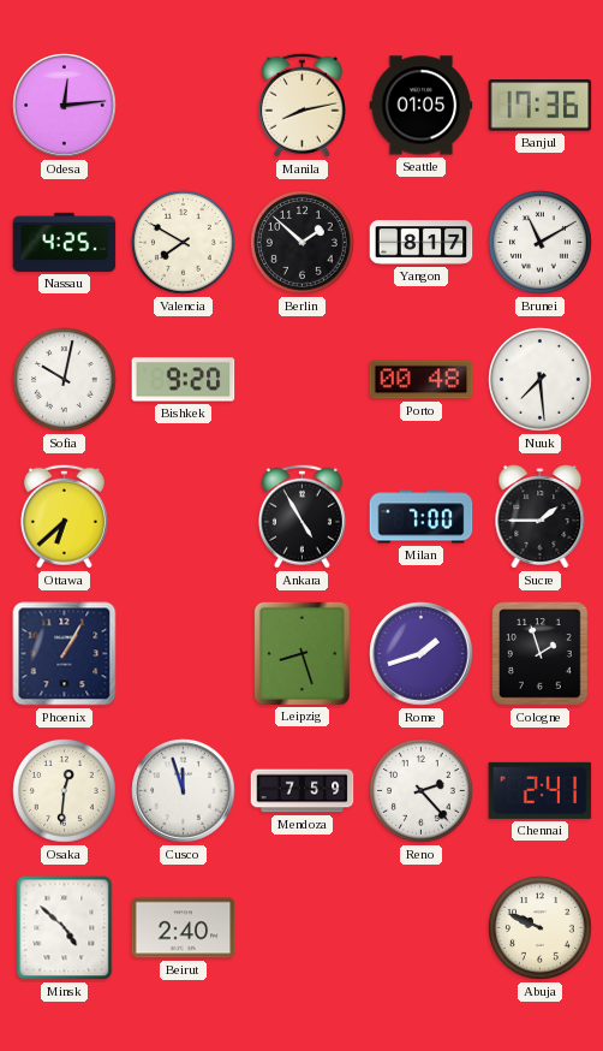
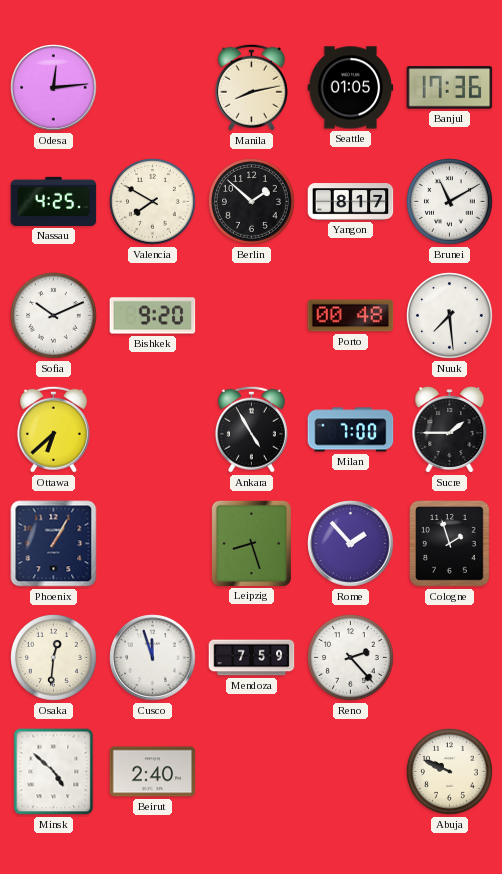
Sofia: 10:02 -> 10:11 (54, 316)
Rome: 1:42 -> 1:53 (351, 544)
Chennai: 2:41 -> none (541, 790)
